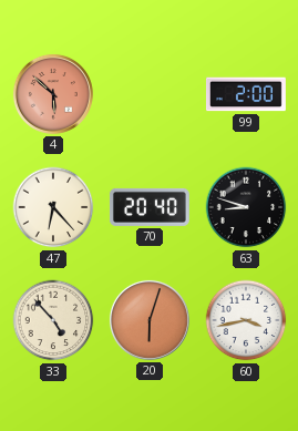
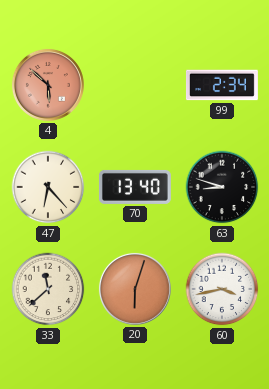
99: 2:00 -> 2:34 (222, 85)
70: 20:40 -> 13:40 (135, 187)
33: 4:53 -> 11:38 (48, 289)
